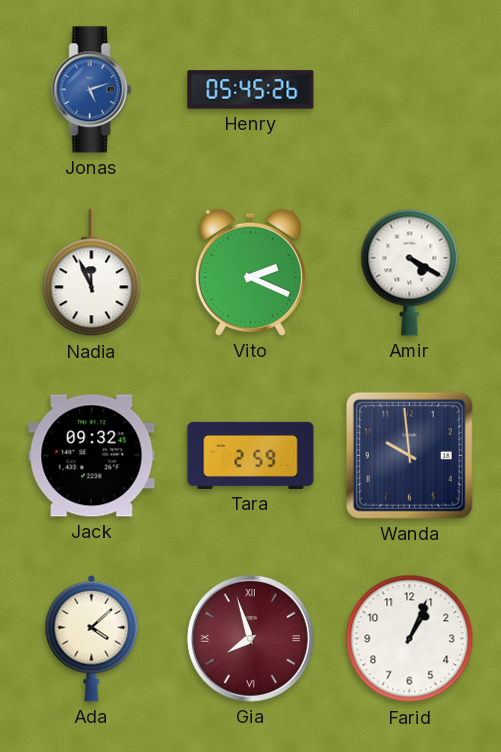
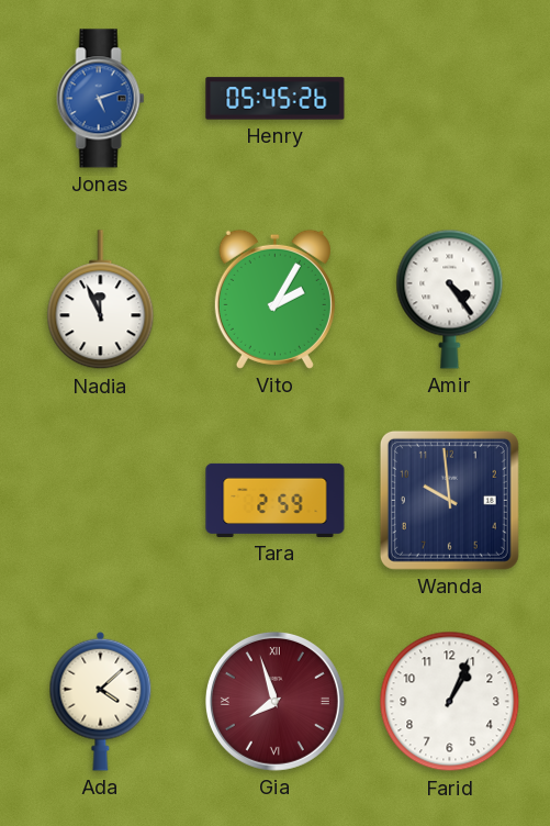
Vito: 2:19 -> 2:05 (274, 299)
Amir: 4:20 -> 4:24 (450, 299)
Jack: 09:32 -> none (92, 456)
